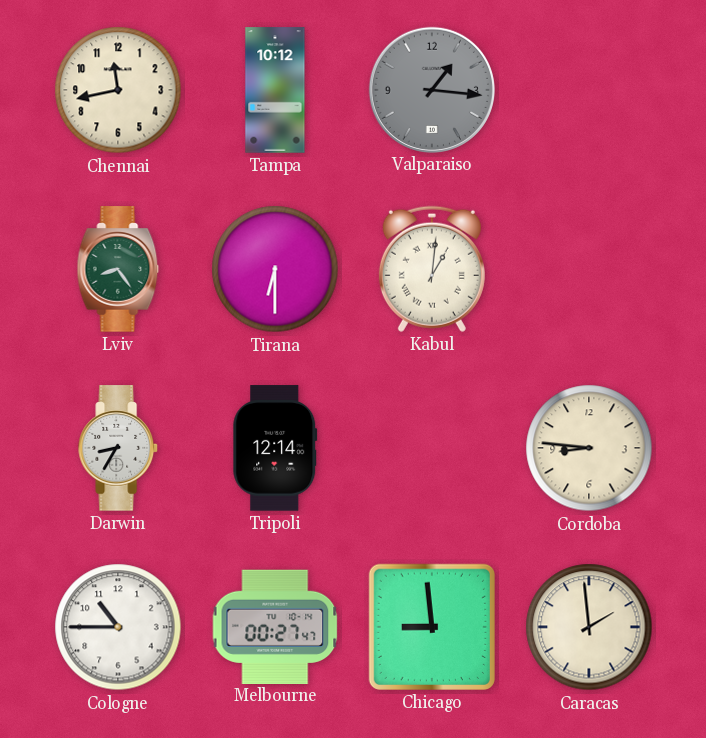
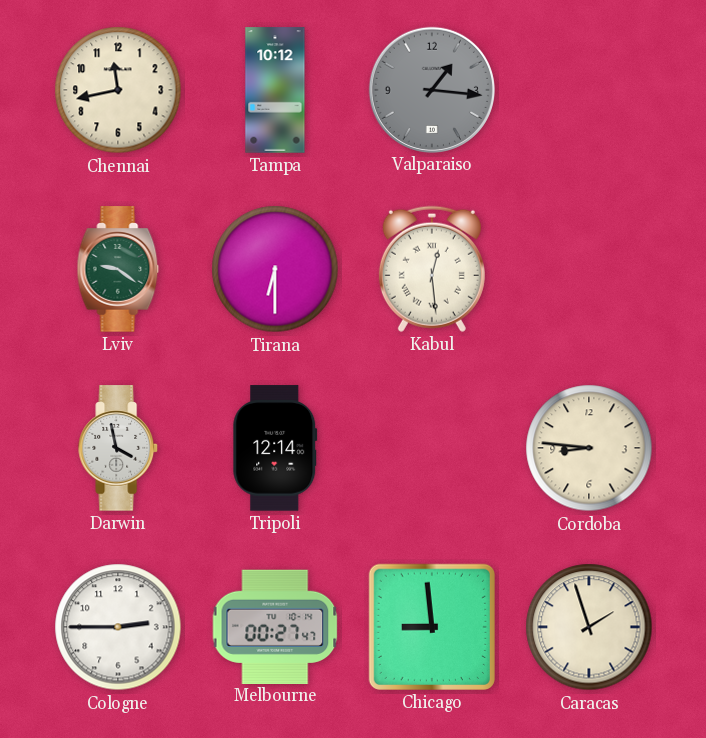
Lviv: 8:24 -> 9:21 (118, 269)
Kabul: 1:01 -> 12:29 (432, 269)
Darwin: 8:35 -> 3:58 (119, 448)
Cologne: 10:45 -> 2:45 (118, 627)
Caracas: 1:59 -> 1:57 (589, 627)
